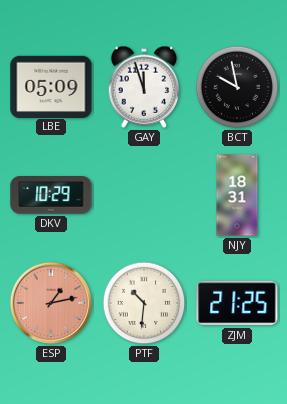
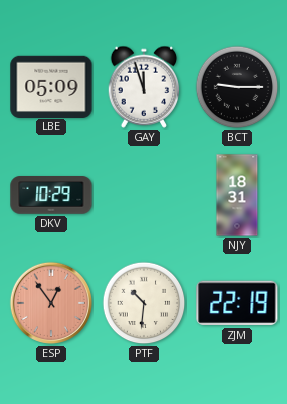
BCT: 9:58 -> 9:15 (237, 87)
ESP: 1:13 -> 12:54 (51, 303)
ZJM: 21:25 -> 22:19 (237, 303)
